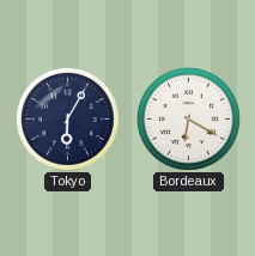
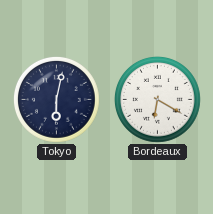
Tokyo: 6:05 -> 6:02 (56, 99)
